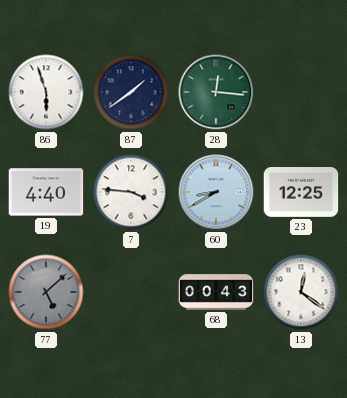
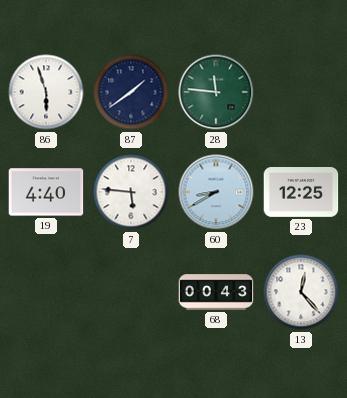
28: 12:16 -> 11:46 (216, 92)
7: 3:46 -> 5:46 (131, 192)
77: 5:08 -> none (46, 292)
13: 12:21 -> 12:23 (301, 292)
